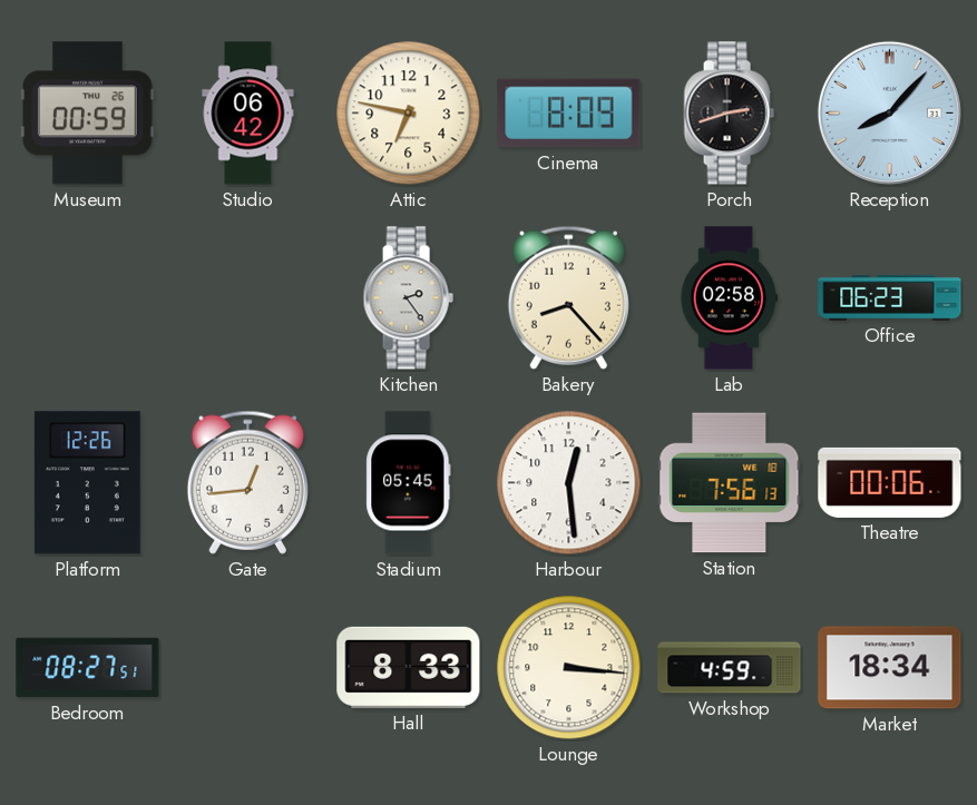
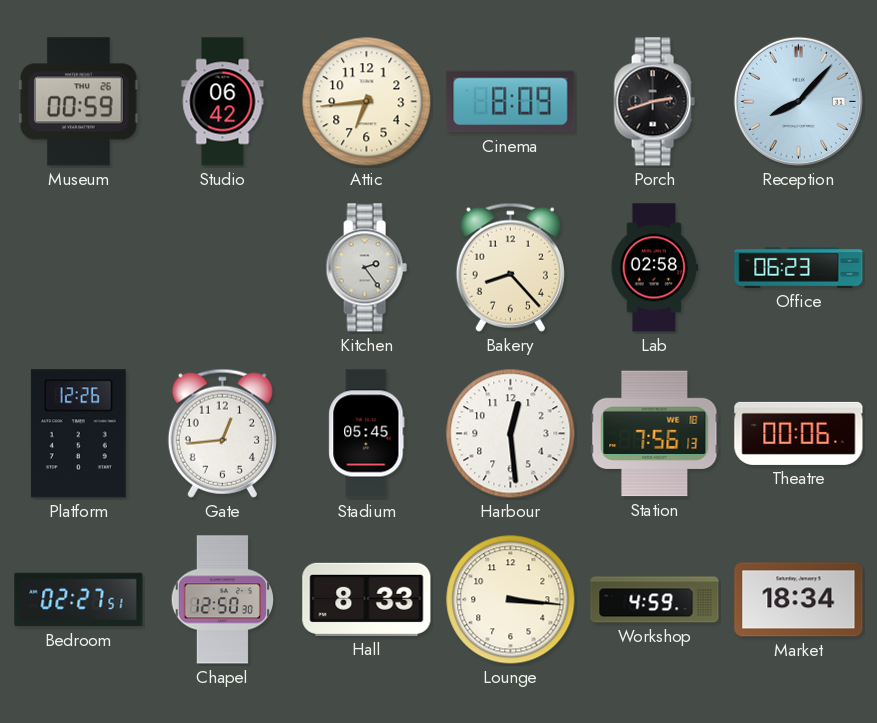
Attic: 6:47 -> 6:44 (367, 102)
Bedroom: 08:27 -> 02:27 (79, 600)
Chapel: none -> 12:50 (222, 600)
